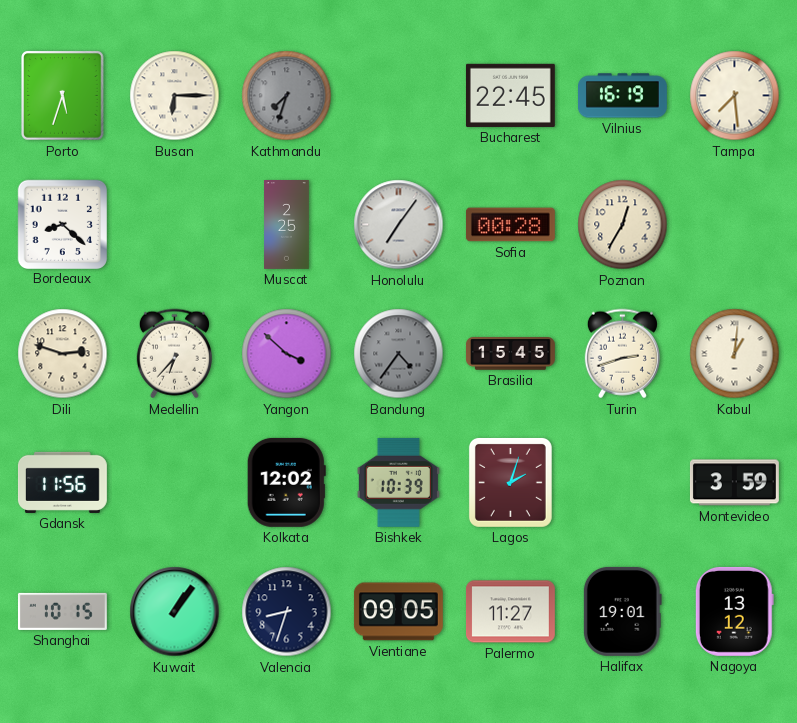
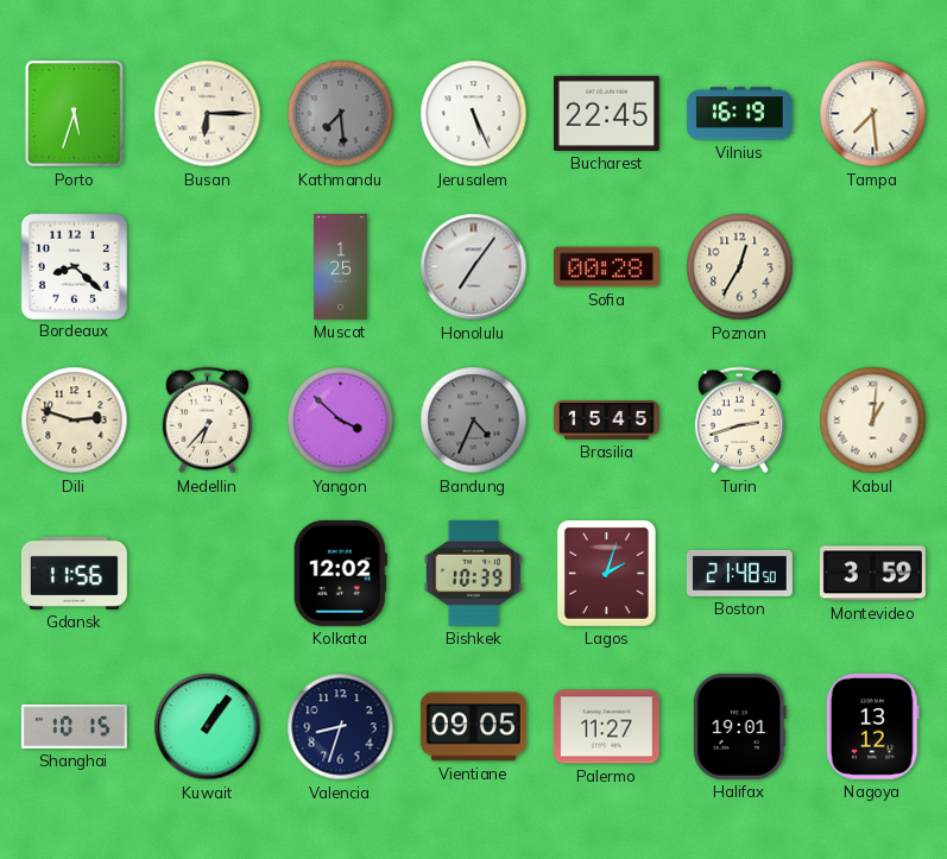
Kathmandu: 7:33 -> 7:29 (341, 114)
Jerusalem: none -> 5:26 (474, 114)
Muscat: 2:25 -> 1:25 (341, 267)
Bandung: 4:36 -> 4:34 (474, 421)
Boston: none -> 21:48 (739, 573)
